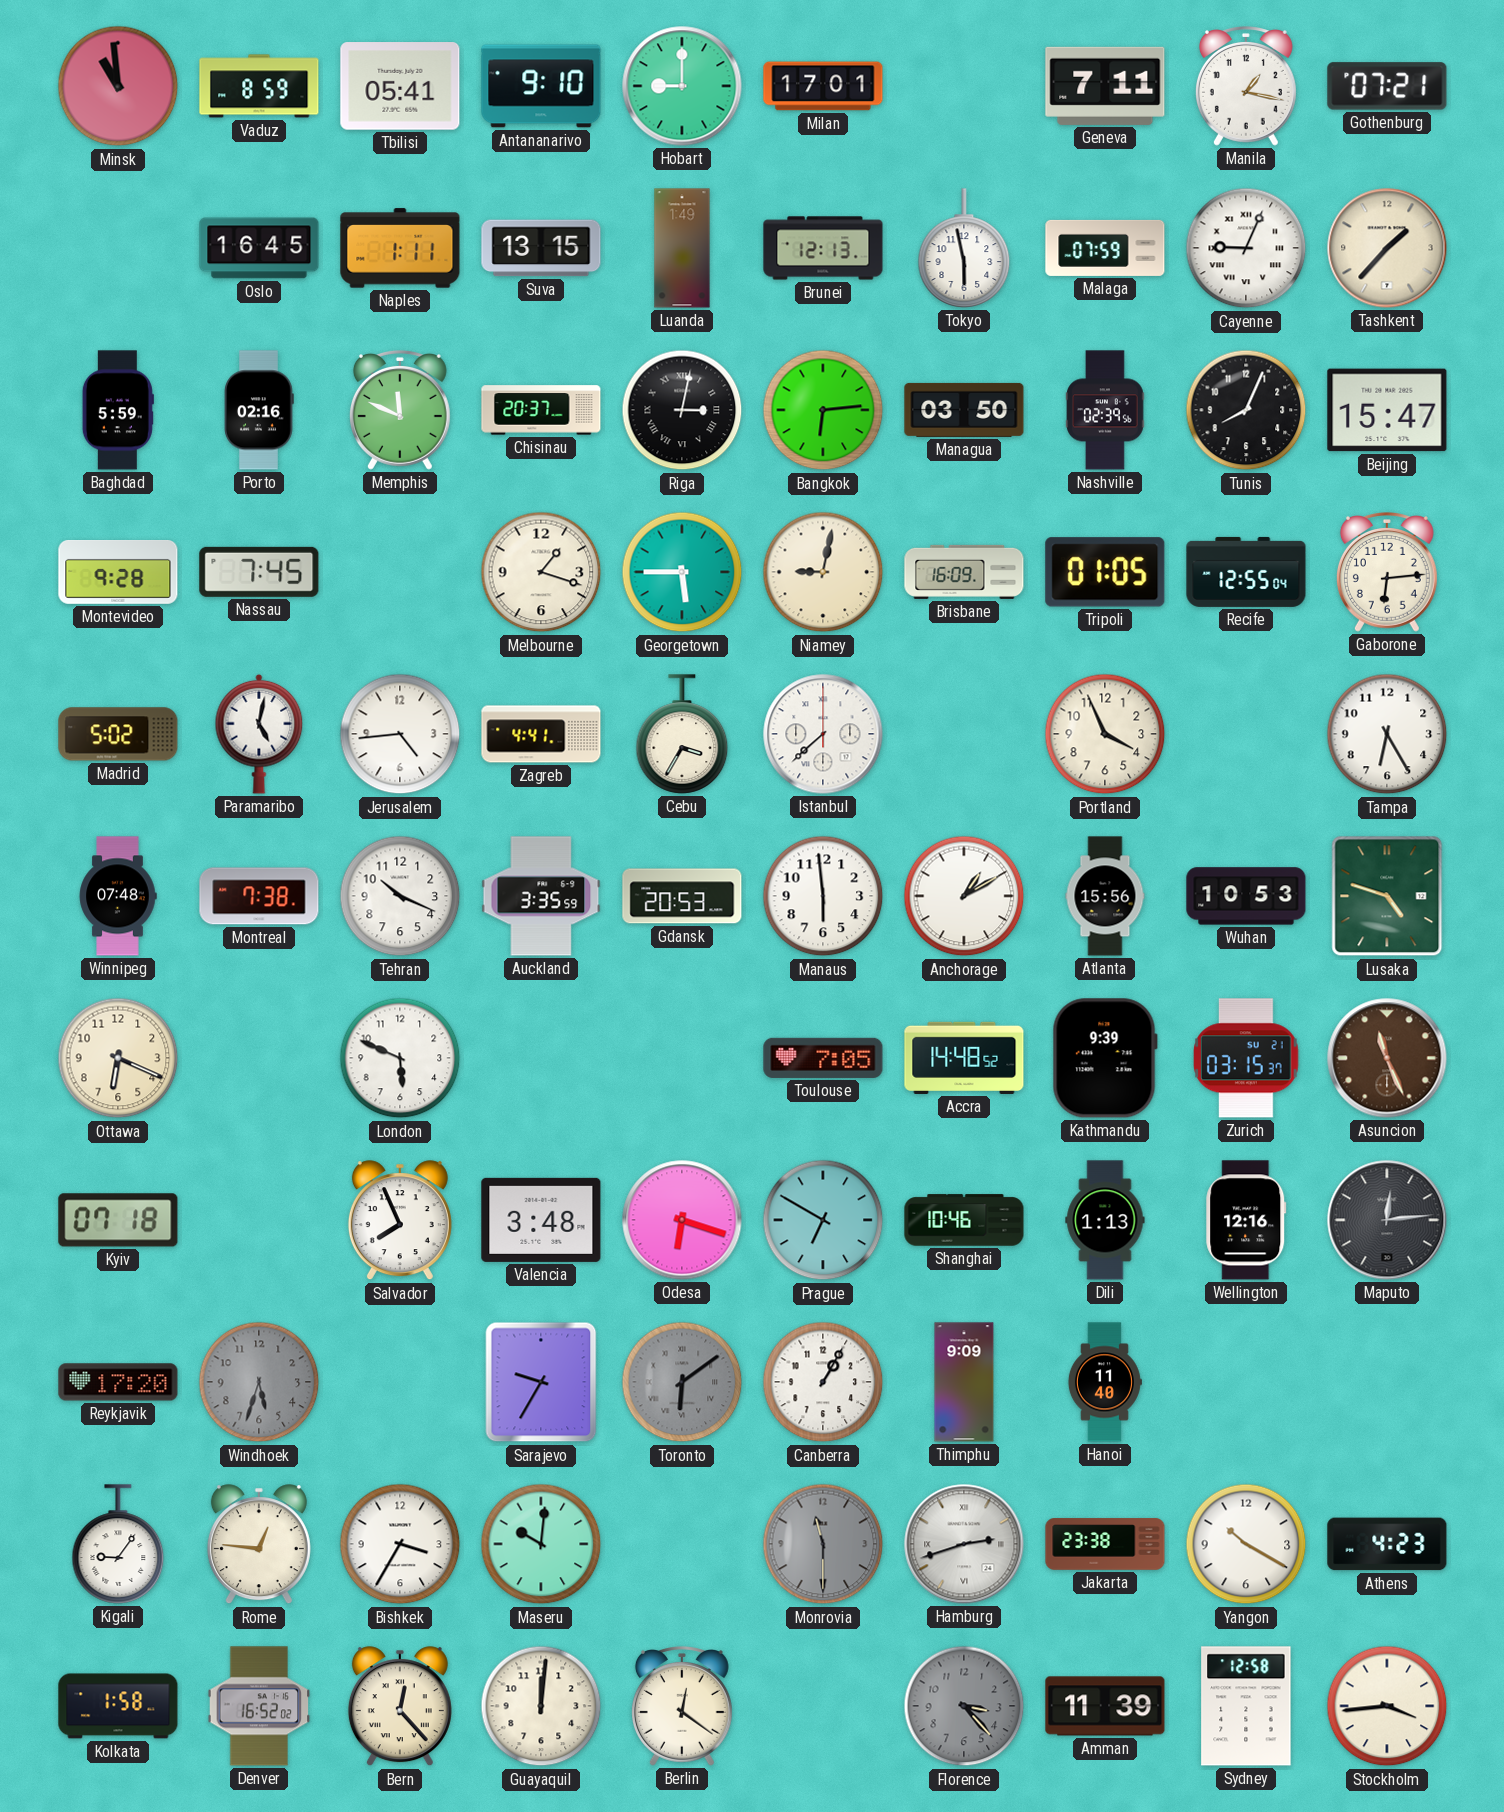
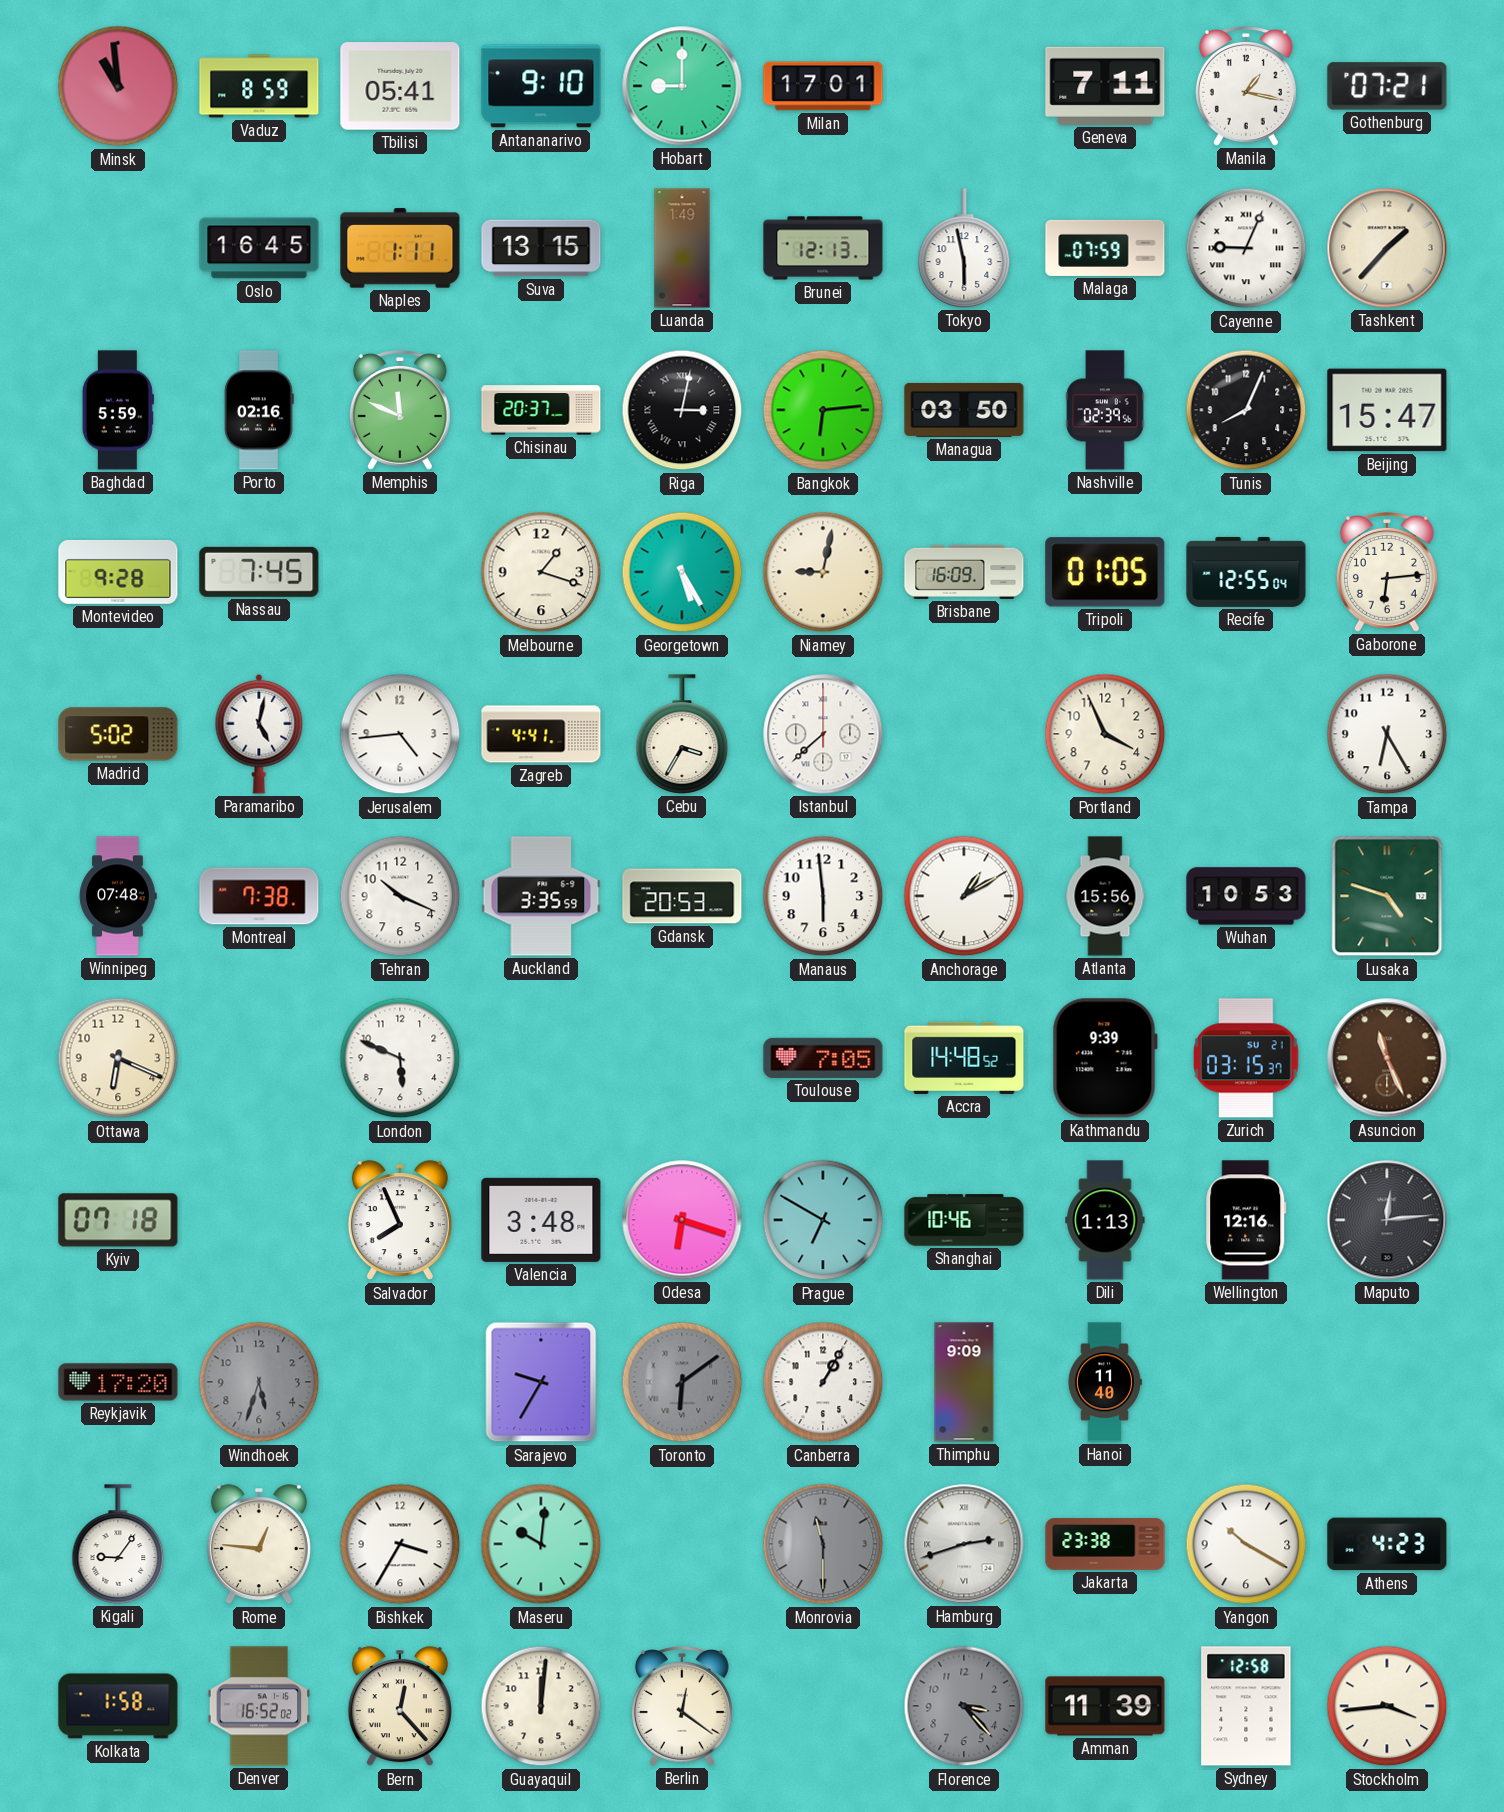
Georgetown: 5:45 -> 5:25 (682, 572)
